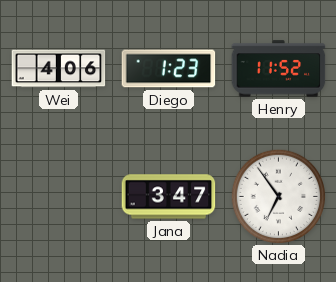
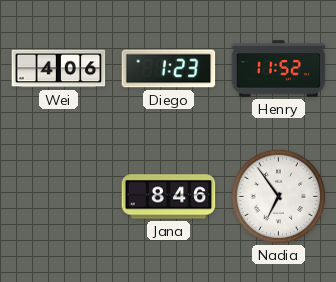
Jana: 3:47 -> 8:46 (169, 197)
